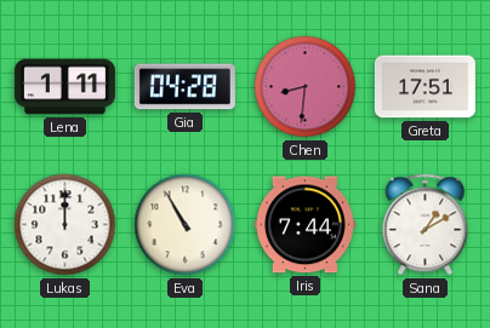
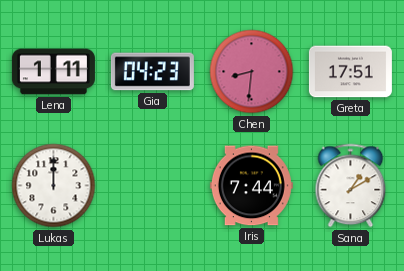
Gia: 04:28 -> 04:23 (152, 72)
Eva: 10:55 -> none (186, 225)
